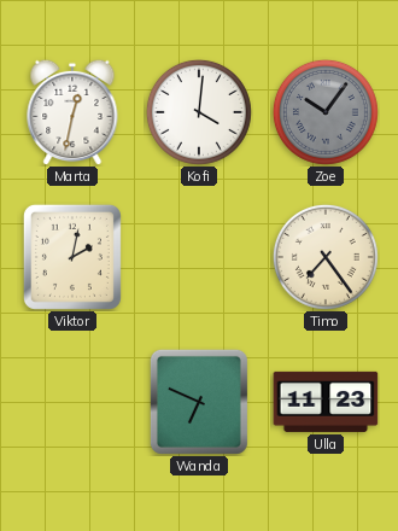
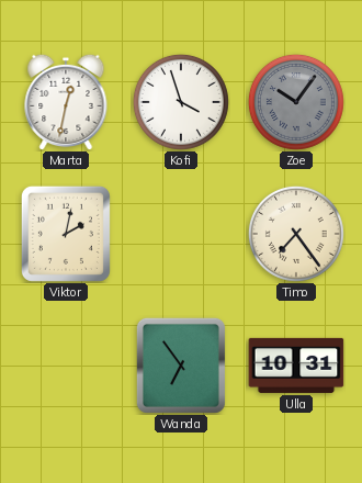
Kofi: 4:01 -> 3:57 (181, 102)
Wanda: 6:49 -> 6:54 (181, 366)
Ulla: 11:23 -> 10:31 (296, 366)
